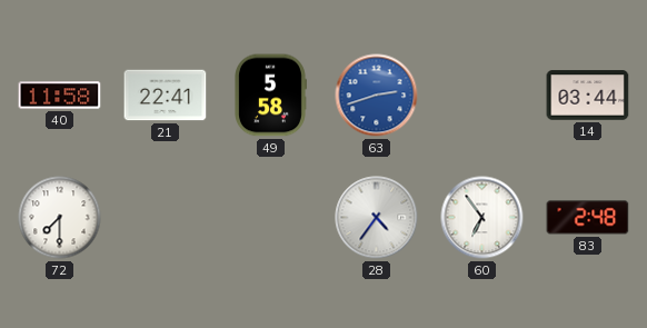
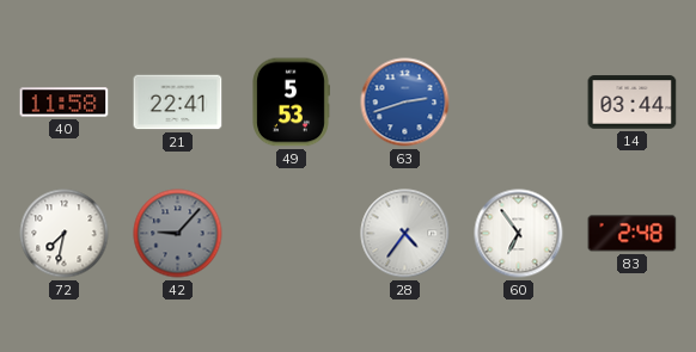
49: 5:58 -> 5:53 (292, 103)
72: 7:30 -> 7:32 (65, 234)
42: none -> 9:07 (178, 234)
